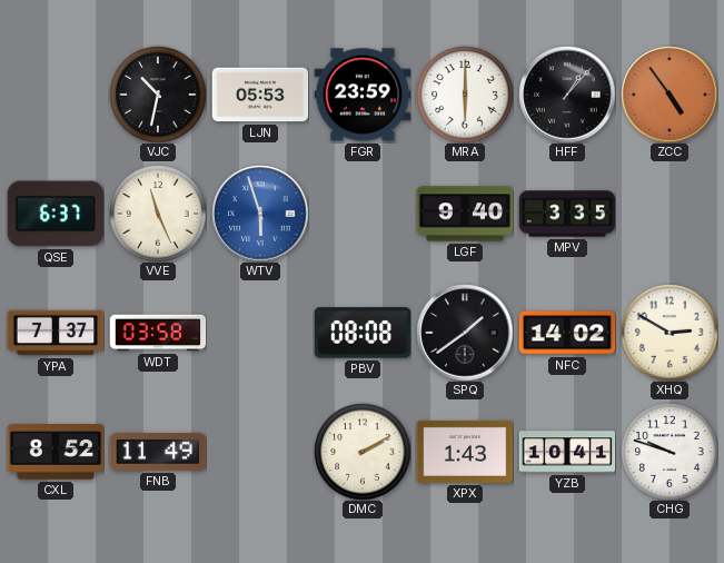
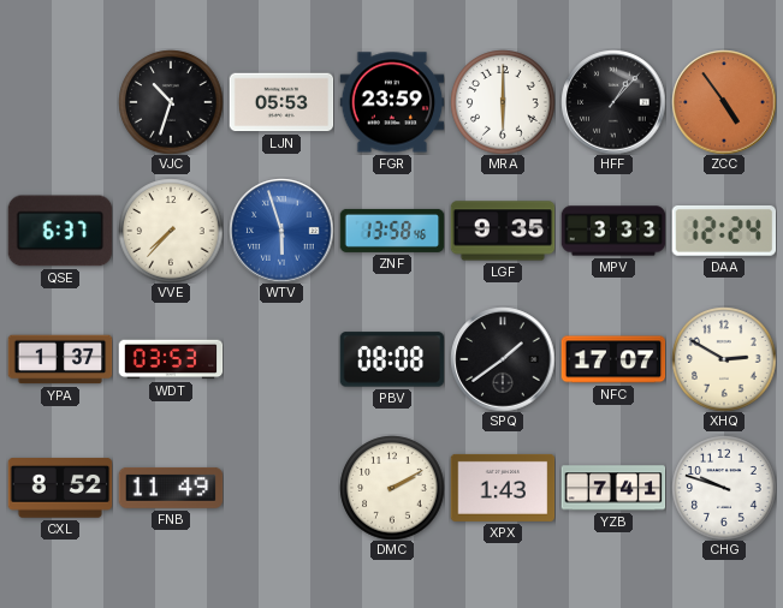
VJC: 10:32 -> 10:33 (171, 102)
VVE: 11:26 -> 7:37 (171, 231)
ZNF: none -> 13:58 (392, 231)
LGF: 9:40 -> 9:35 (503, 231)
MPV: 3:35 -> 3:33 (613, 231)
DAA: none -> 12:24 (724, 231)
YPA: 7:37 -> 1:37 (60, 359)
WDT: 03:58 -> 03:53 (171, 359)
NFC: 14:02 -> 17:07 (613, 359)
YZB: 10:41 -> 7:41 (613, 488)
